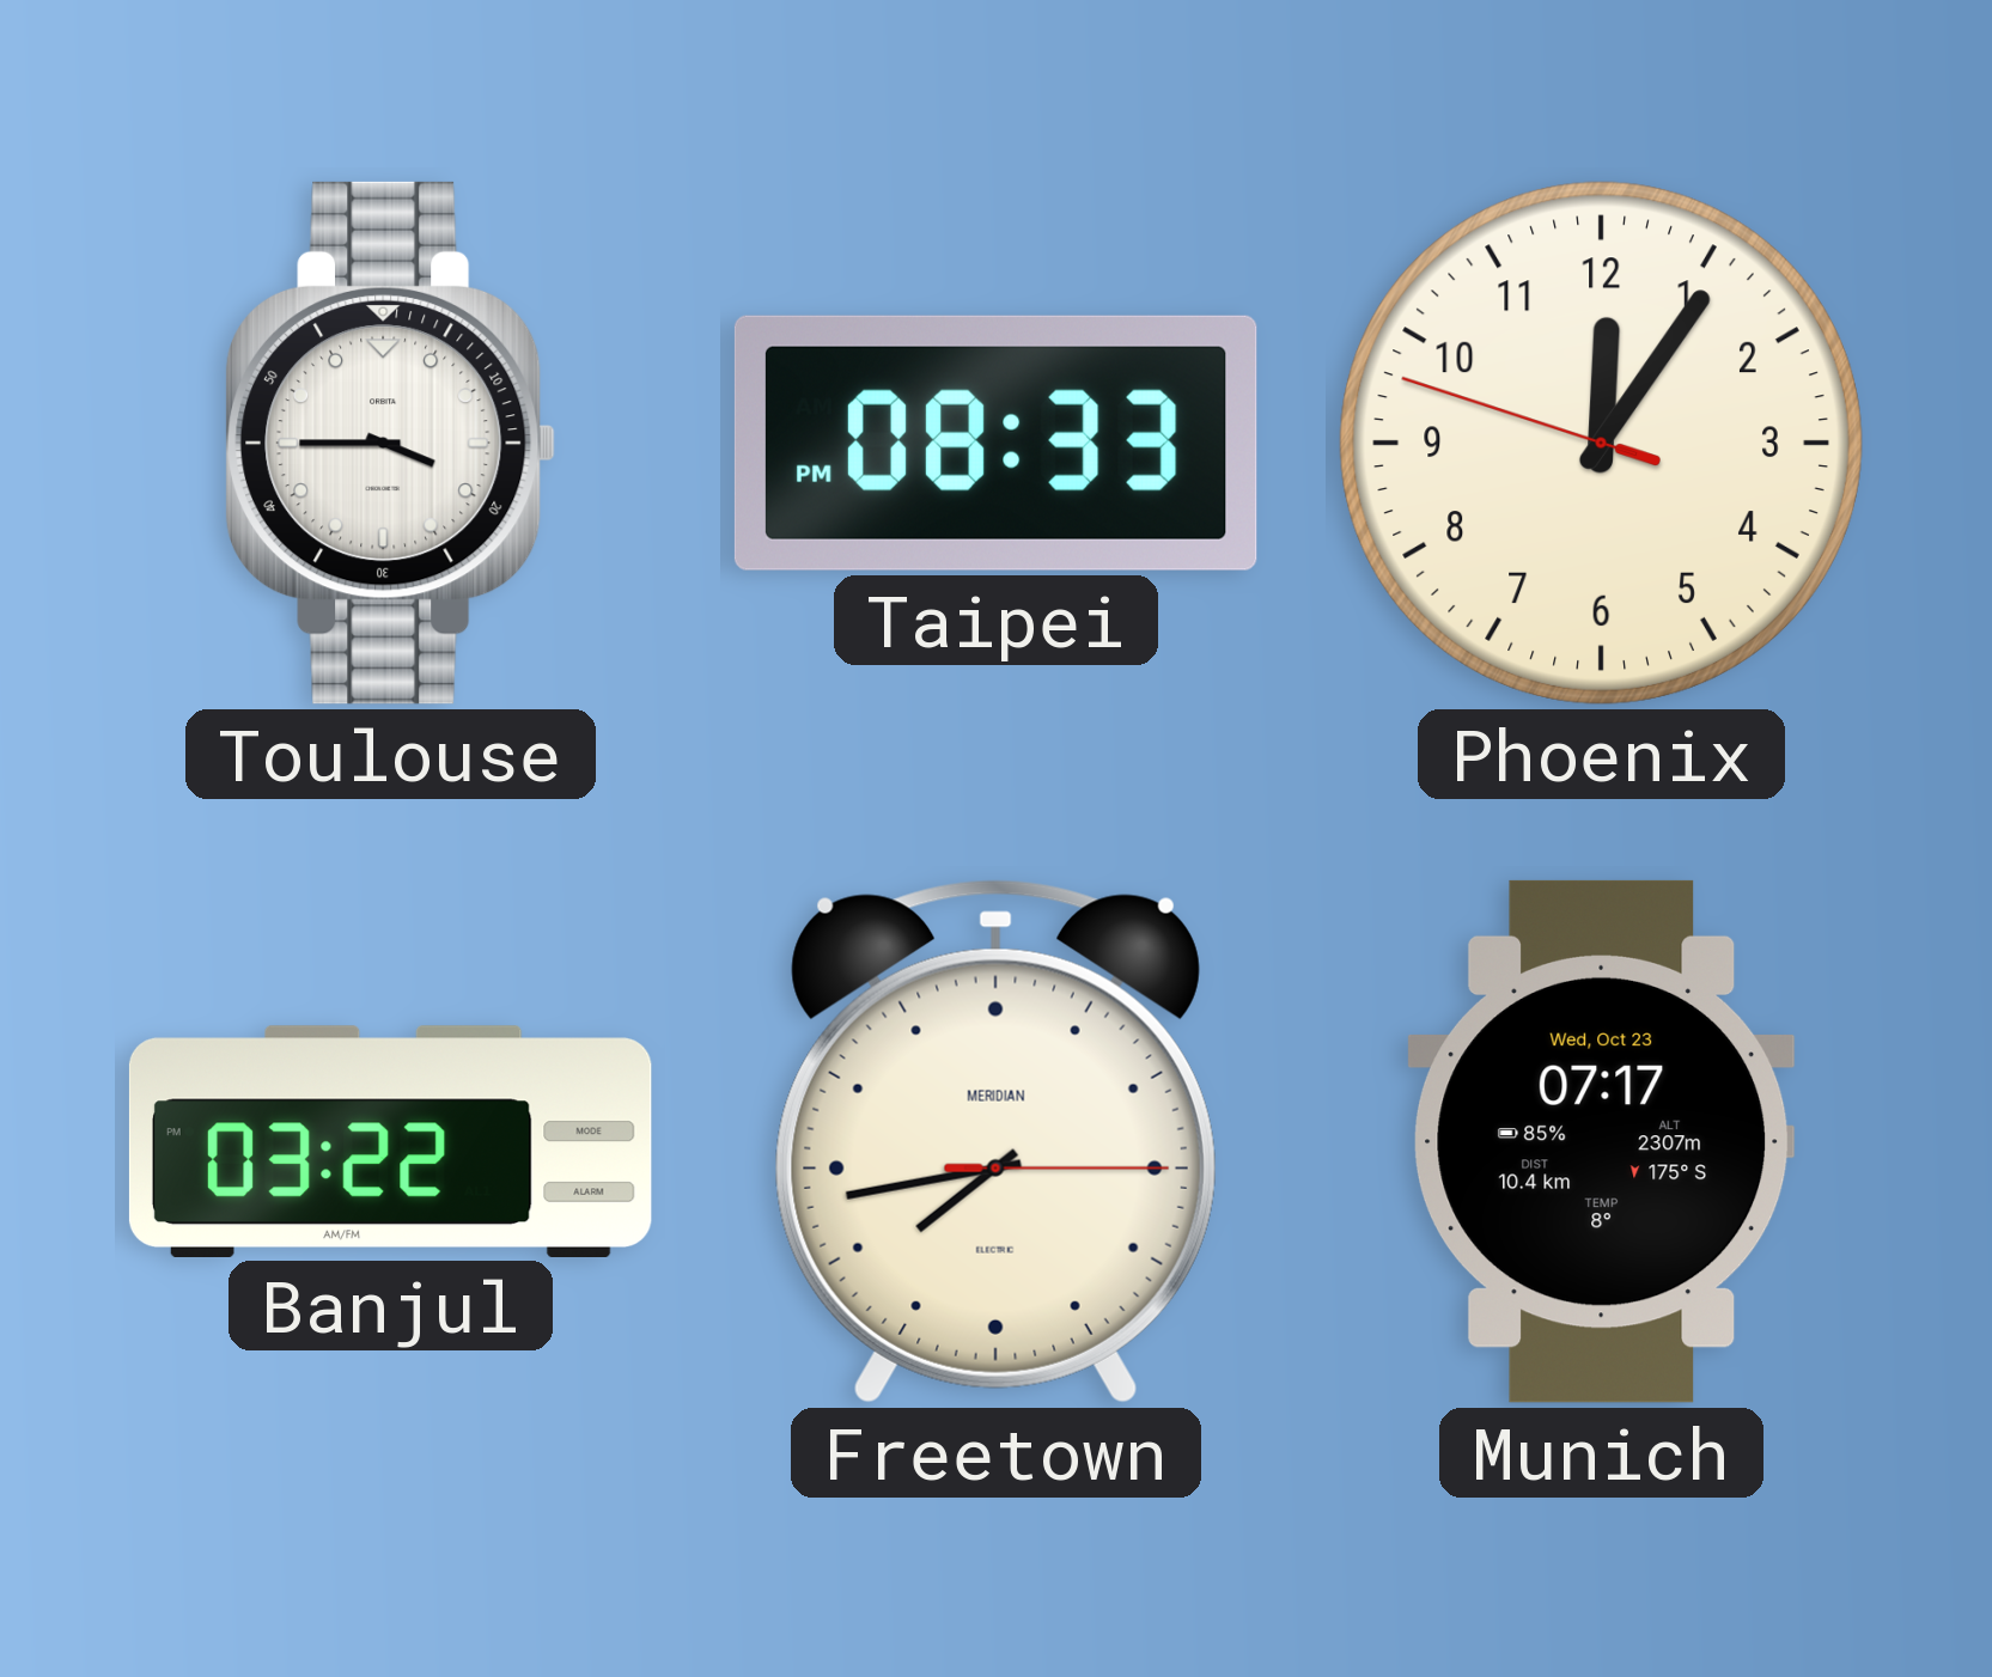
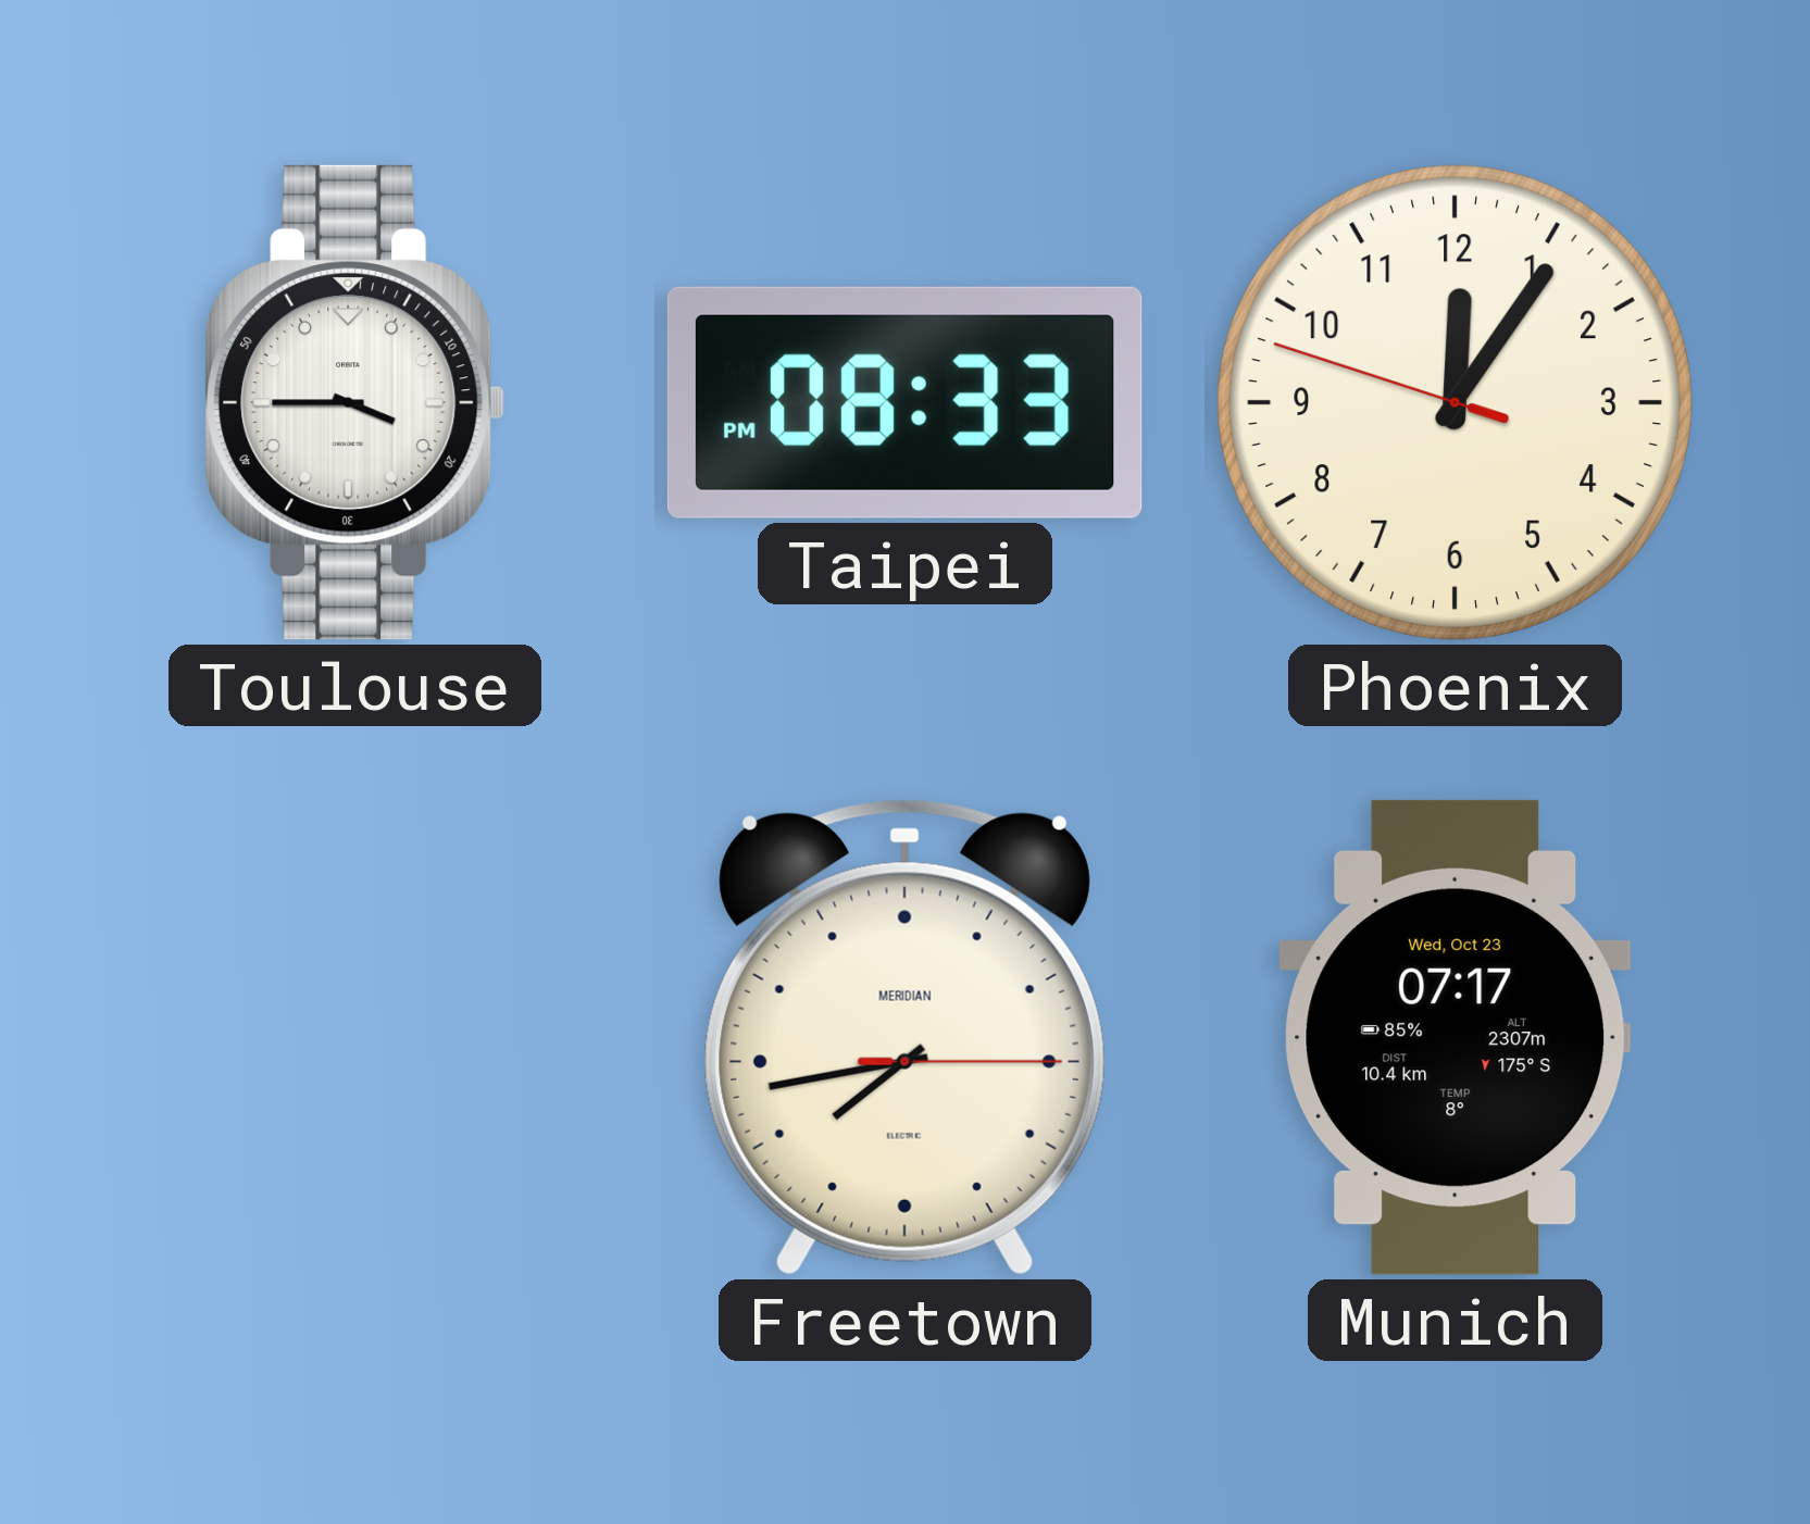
Banjul: 03:22 -> none (390, 1141)
